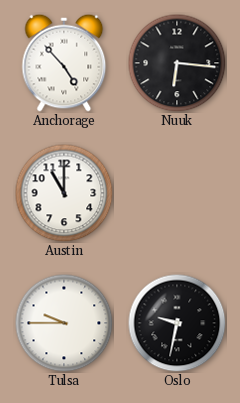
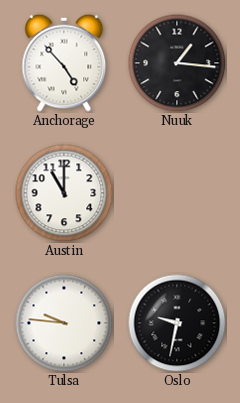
Nuuk: 6:16 -> 1:16 (177, 63)
Tulsa: 9:45 -> 9:46 (64, 323)
